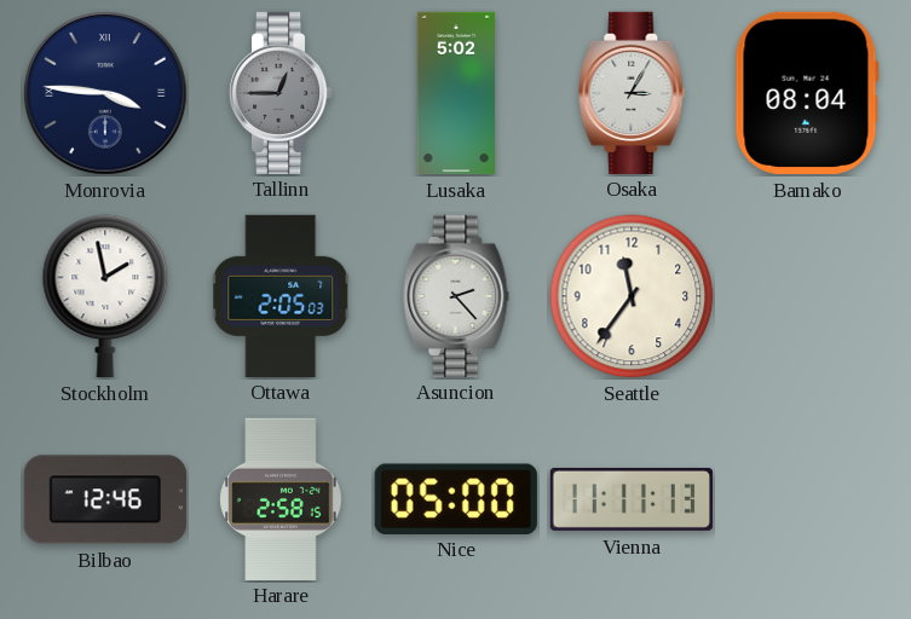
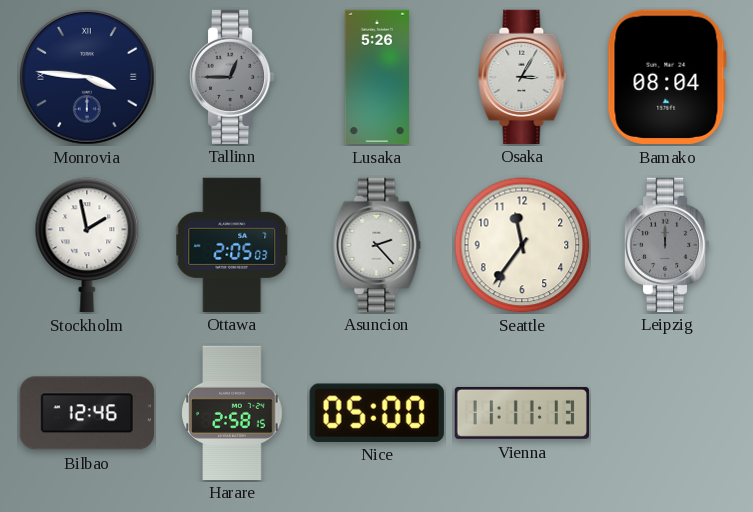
Lusaka: 5:02 -> 5:26 (376, 77)
Leipzig: none -> 12:00 (667, 244)
